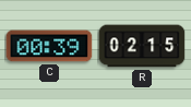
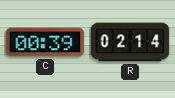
R: 02:15 -> 02:14 (130, 42)
